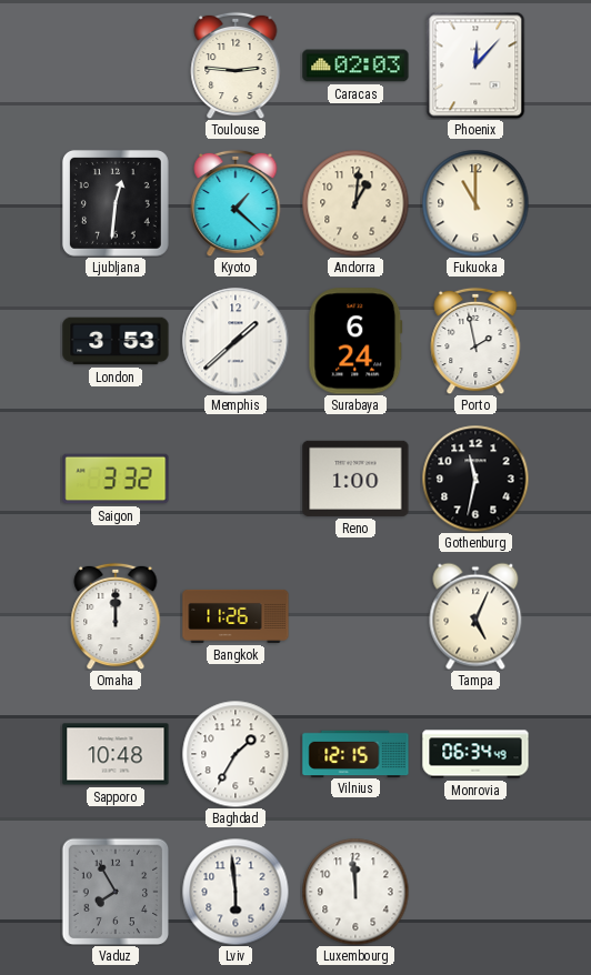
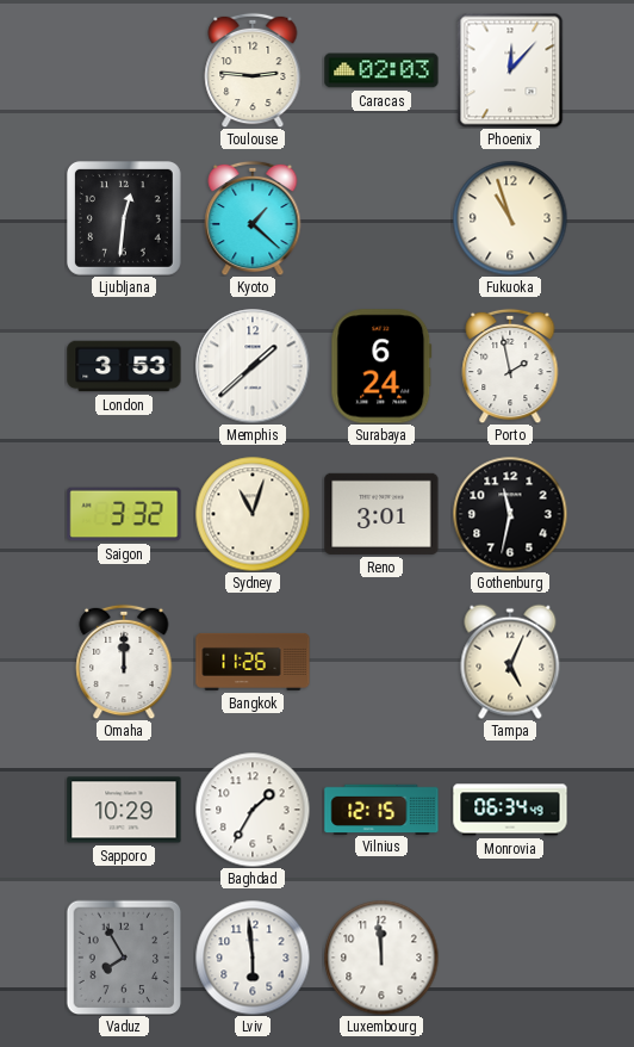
Andorra: 1:01 -> none (355, 203)
Fukuoka: 11:00 -> 10:57 (510, 218)
Sydney: none -> 11:03 (253, 514)
Reno: 1:00 -> 3:01 (381, 514)
Sapporo: 10:48 -> 10:29 (124, 810)
